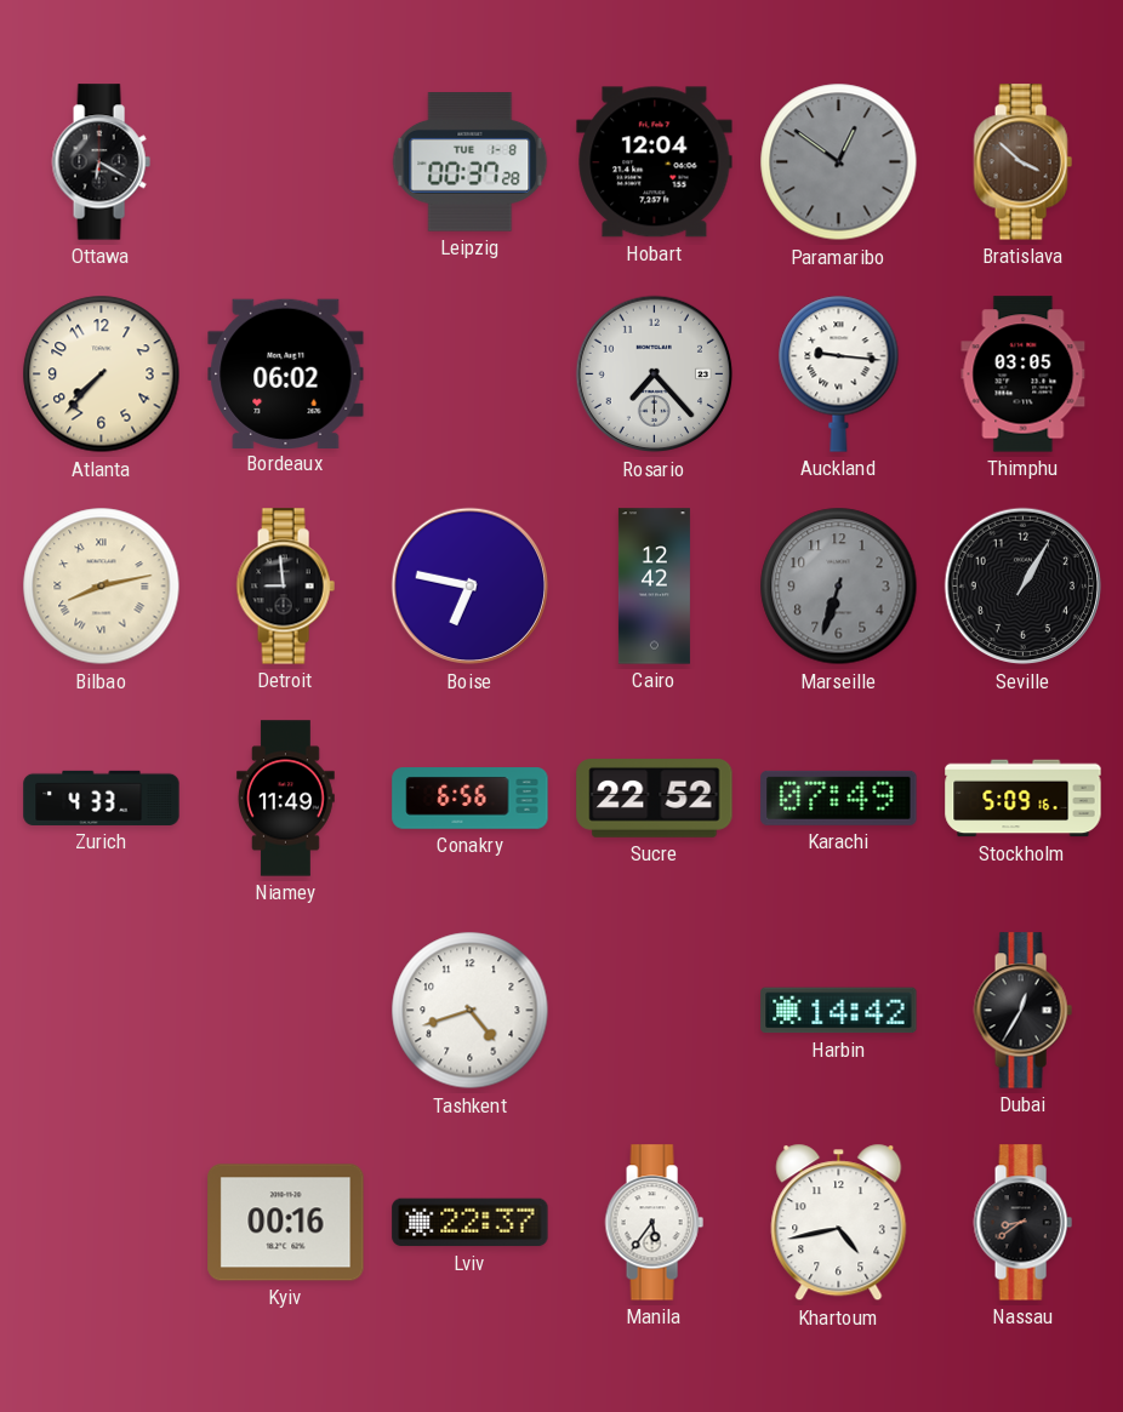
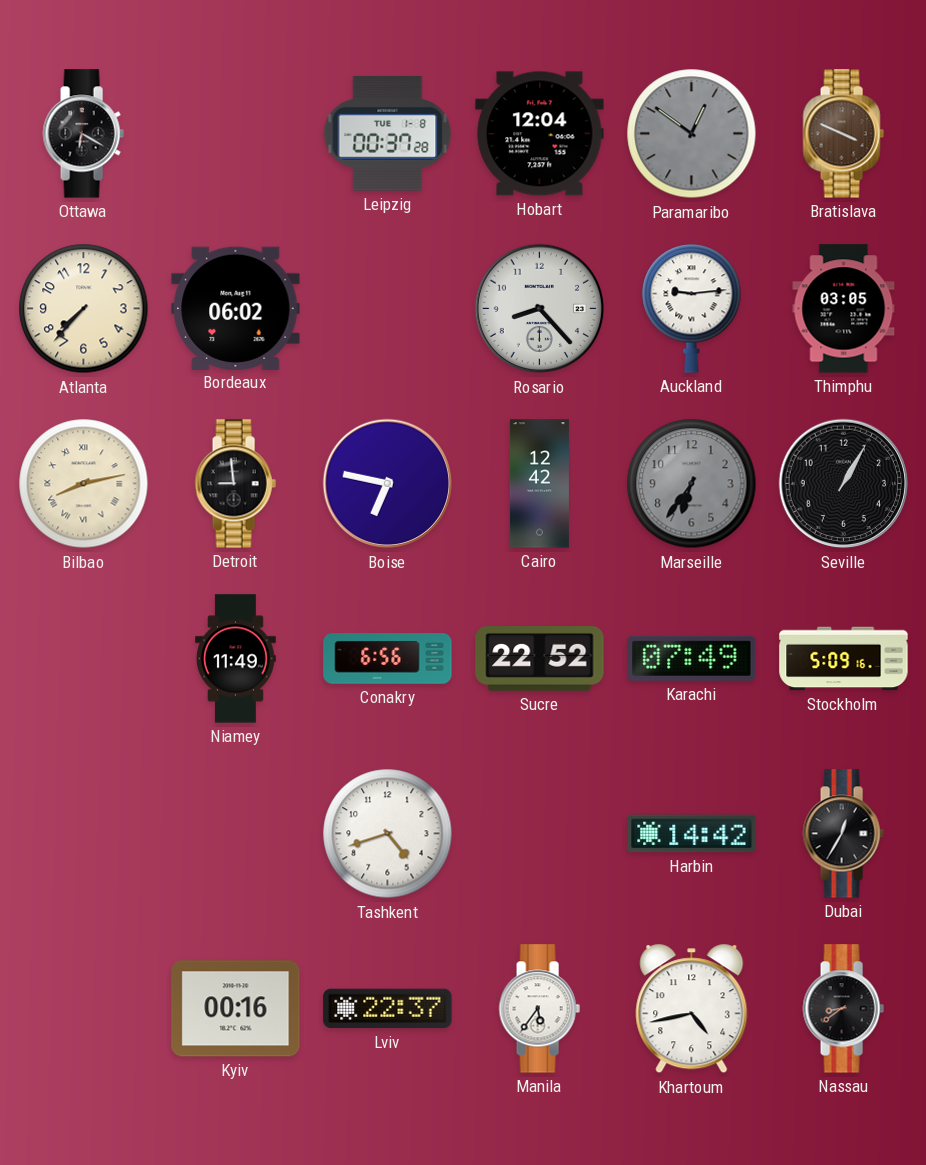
Bratislava: 3:52 -> 3:49 (843, 134)
Rosario: 7:23 -> 8:23 (540, 309)
Auckland: 9:16 -> 9:14 (692, 308)
Marseille: 6:33 -> 6:36 (692, 484)
Zurich: 4:33 -> none (102, 798)
